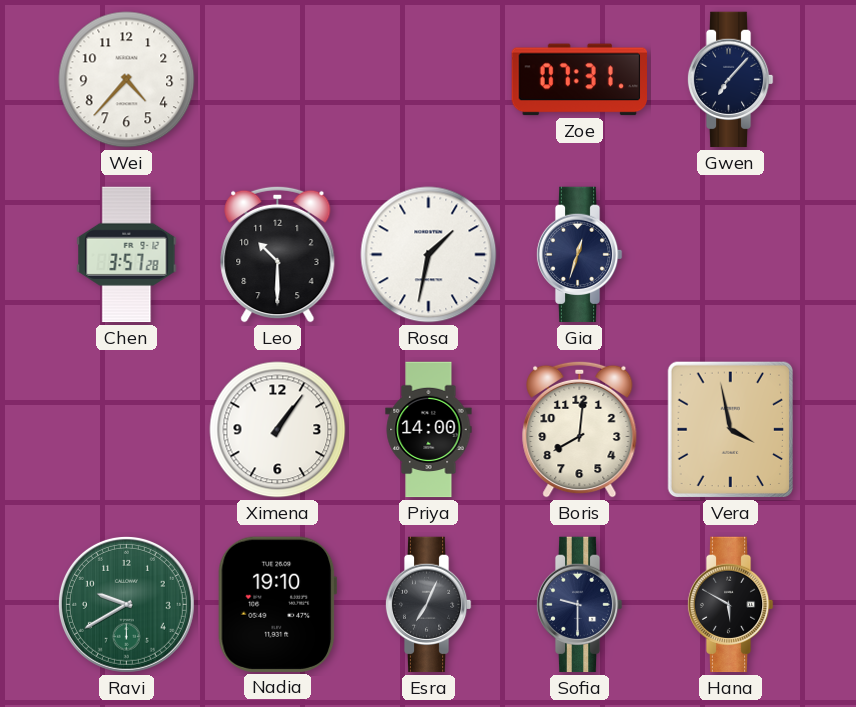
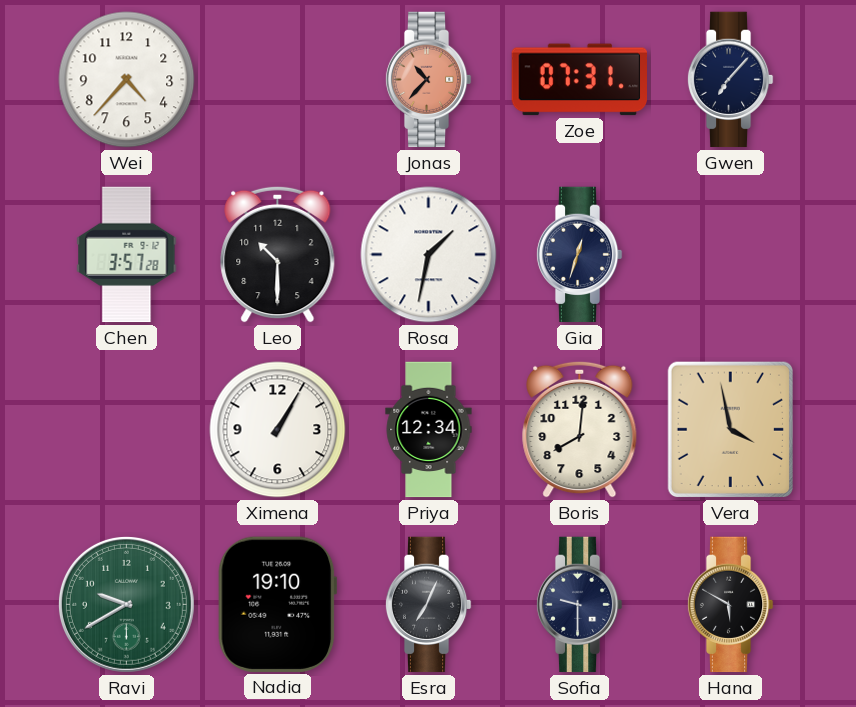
Jonas: none -> 10:37 (428, 80)
Ximena: 1:06 -> 1:05 (278, 430)
Priya: 14:00 -> 12:34 (429, 430)
